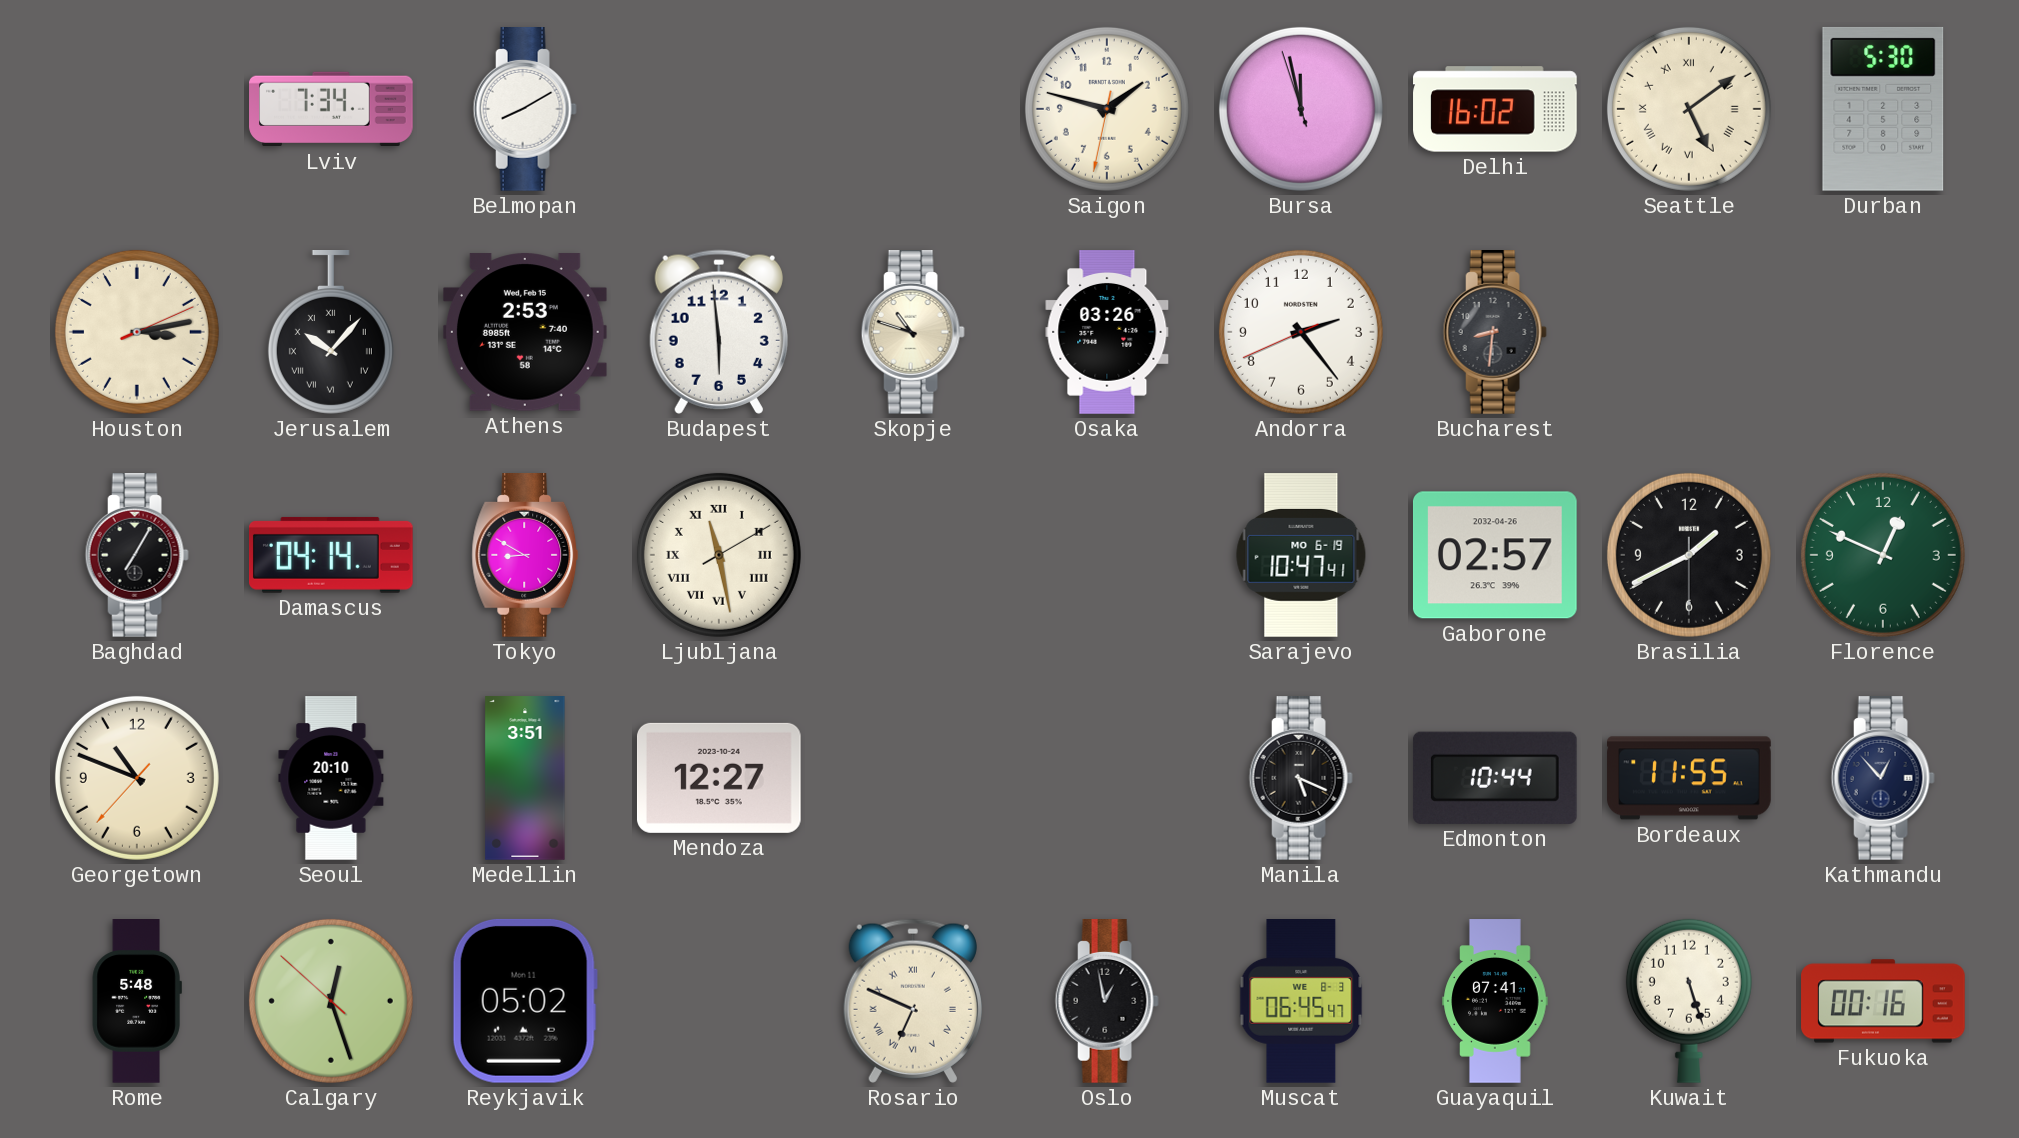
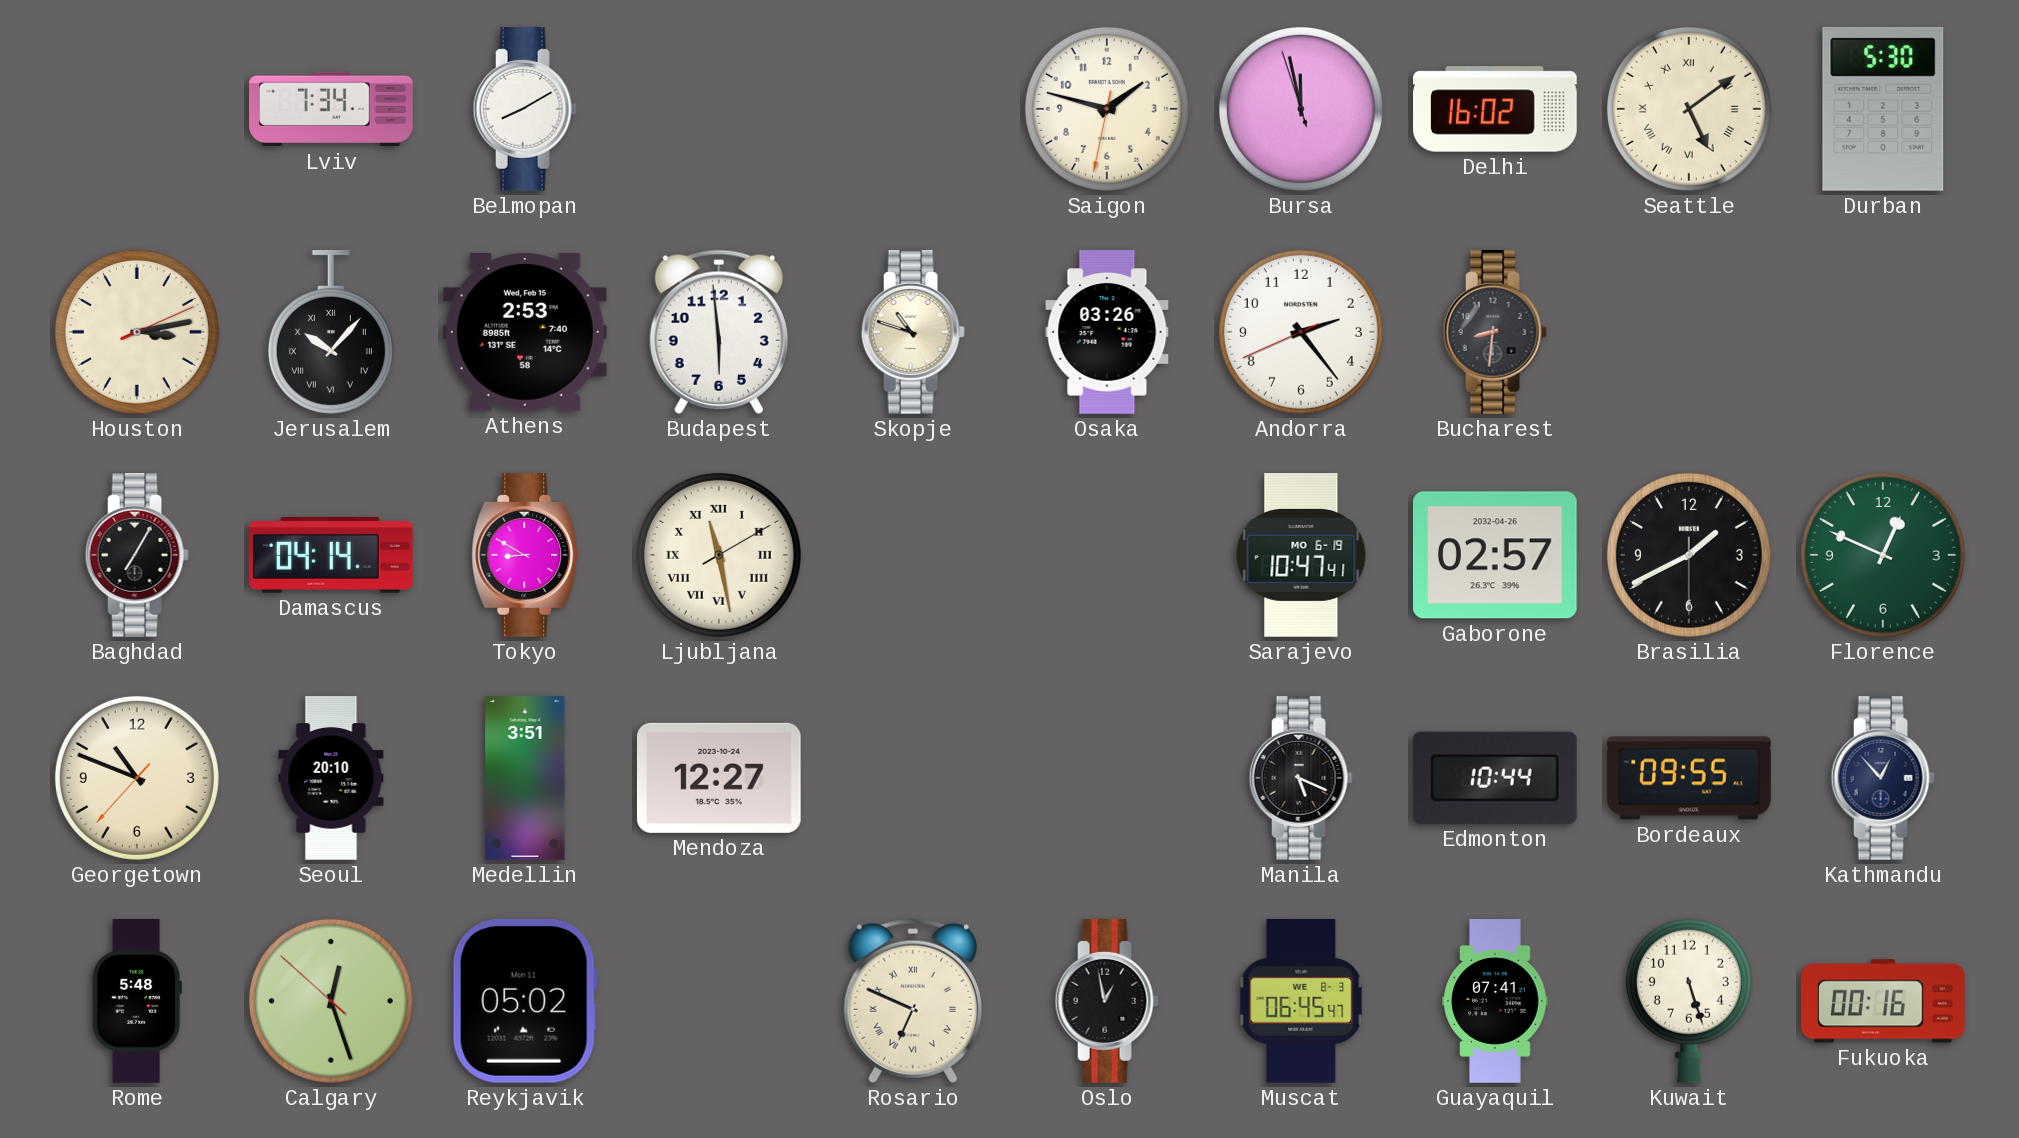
Bordeaux: 11:55 -> 09:55 (1689, 778)
